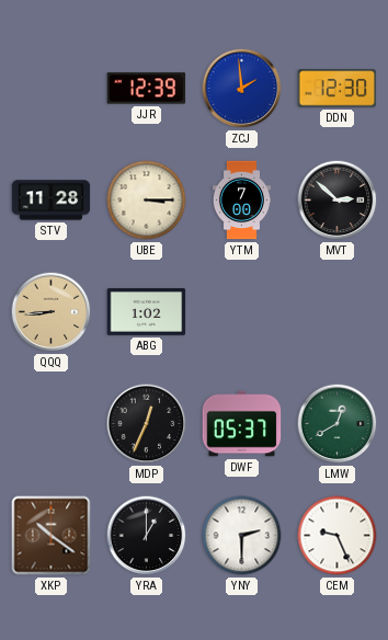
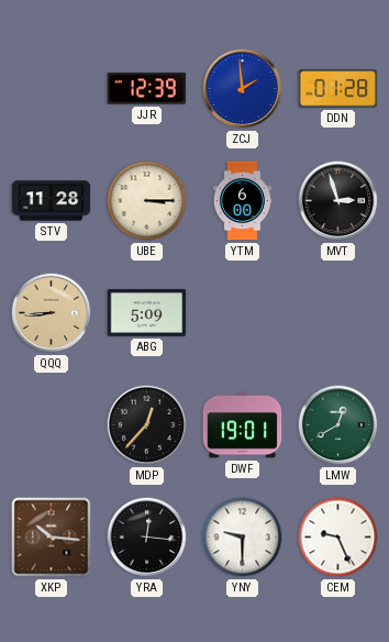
DDN: 12:30 -> 01:28 (338, 89)
YTM: 7:00 -> 6:00 (242, 201)
MVT: 2:52 -> 2:57 (338, 201)
ABG: 1:02 -> 5:09 (147, 313)
MDP: 12:34 -> 12:37 (147, 425)
DWF: 05:37 -> 19:01 (243, 425)
XKP: 10:21 -> 10:16 (52, 538)
YRA: 1:00 -> 12:16 (147, 538)
YNY: 2:30 -> 9:30 (243, 538)
